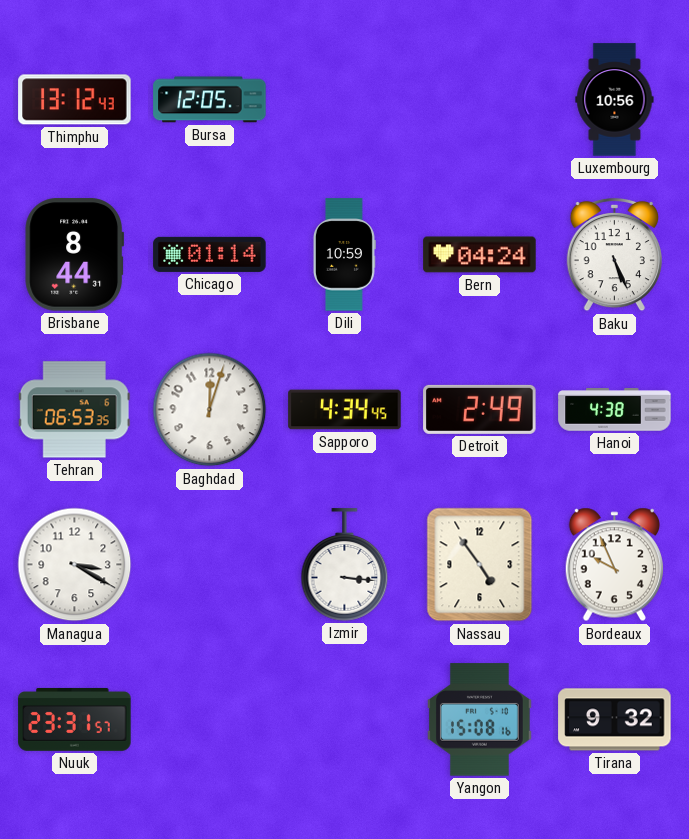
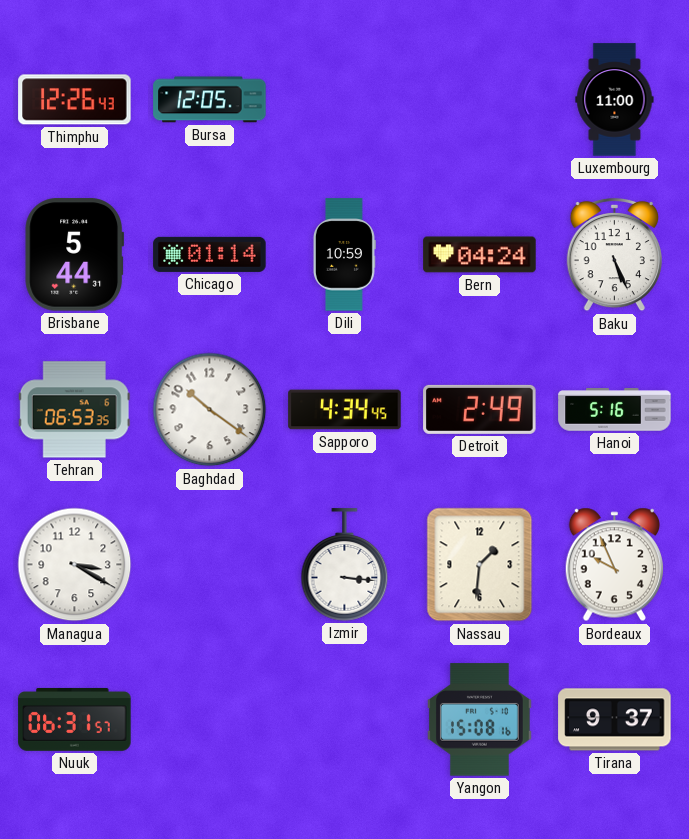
Thimphu: 13:12 -> 12:26 (75, 100)
Luxembourg: 10:56 -> 11:00 (615, 100)
Brisbane: 8:44 -> 5:44 (75, 255)
Baghdad: 12:03 -> 10:21 (210, 410)
Hanoi: 4:38 -> 5:16 (615, 410)
Nassau: 4:54 -> 1:31 (480, 565)
Nuuk: 23:31 -> 06:31 (75, 719)
Tirana: 9:32 -> 9:37 (615, 720)
